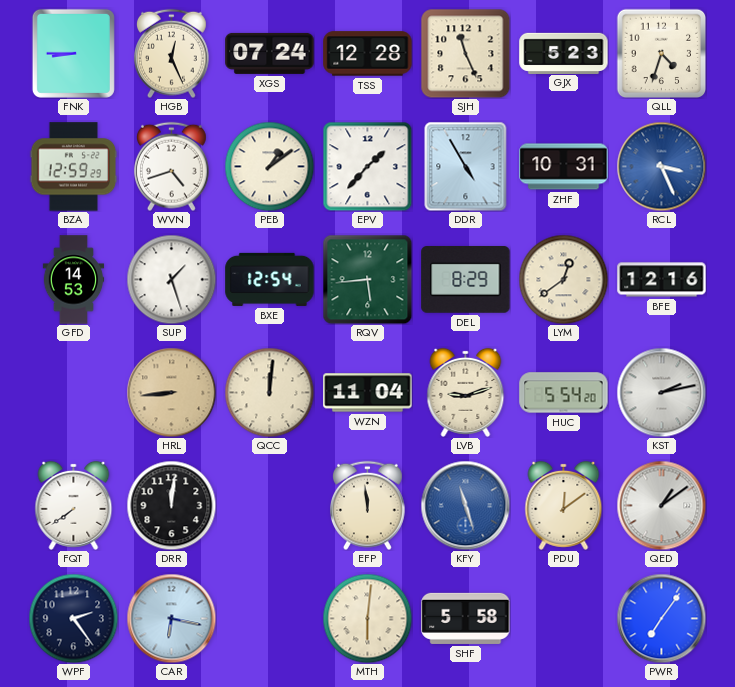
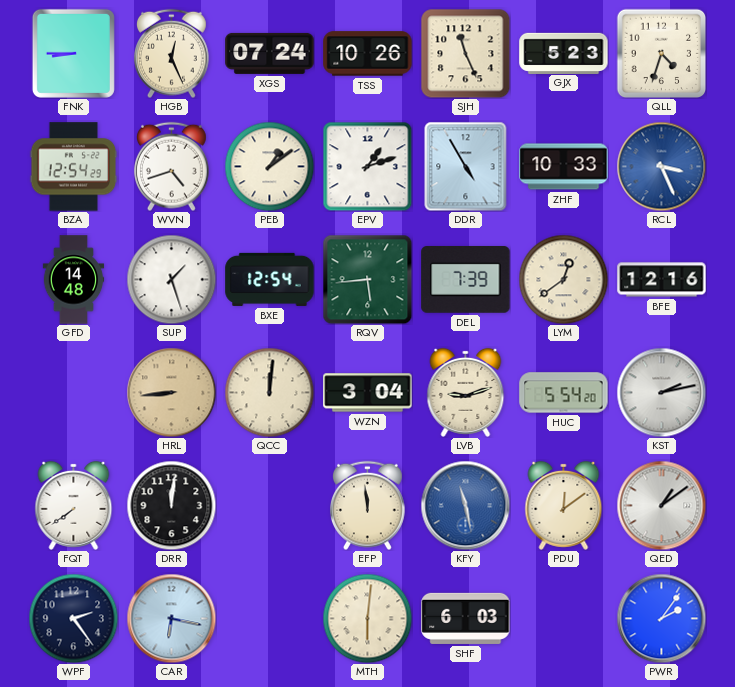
TSS: 12:28 -> 10:26 (368, 54)
BZA: 12:59 -> 12:54 (74, 167)
EPV: 1:37 -> 1:12 (367, 166)
ZHF: 10:31 -> 10:33 (564, 167)
GFD: 14:53 -> 14:48 (74, 280)
DEL: 8:29 -> 7:39 (466, 280)
WZN: 11:04 -> 3:04 (368, 393)
KFY: 11:27 -> 11:28 (465, 505)
SHF: 5:58 -> 6:03 (466, 618)
PWR: 7:06 -> 2:06 (661, 618)
